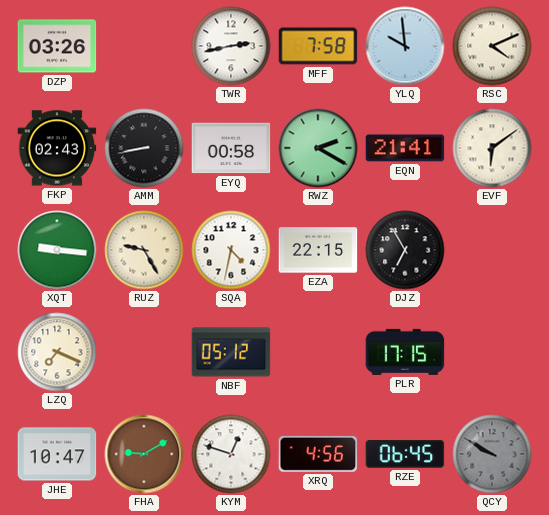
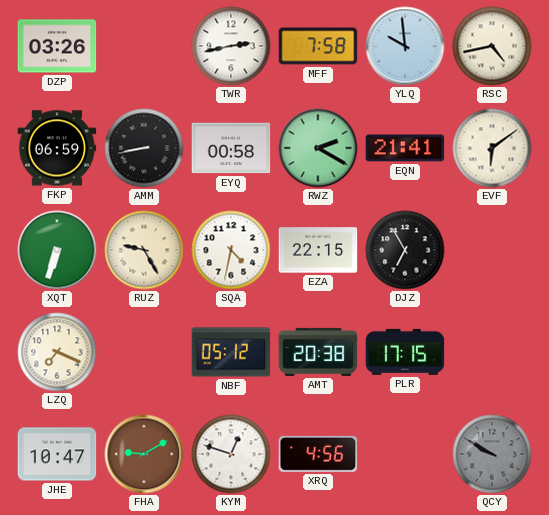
RSC: 4:11 -> 4:43 (492, 46)
FKP: 02:43 -> 06:59 (57, 148)
XQT: 9:16 -> 6:33 (57, 250)
AMT: none -> 20:38 (318, 352)
RZE: 06:45 -> none (405, 454)
